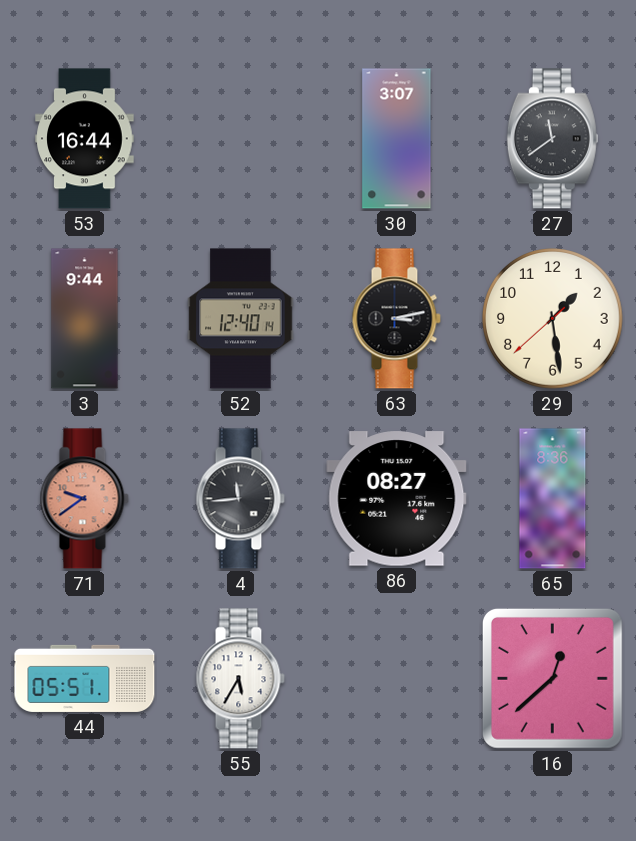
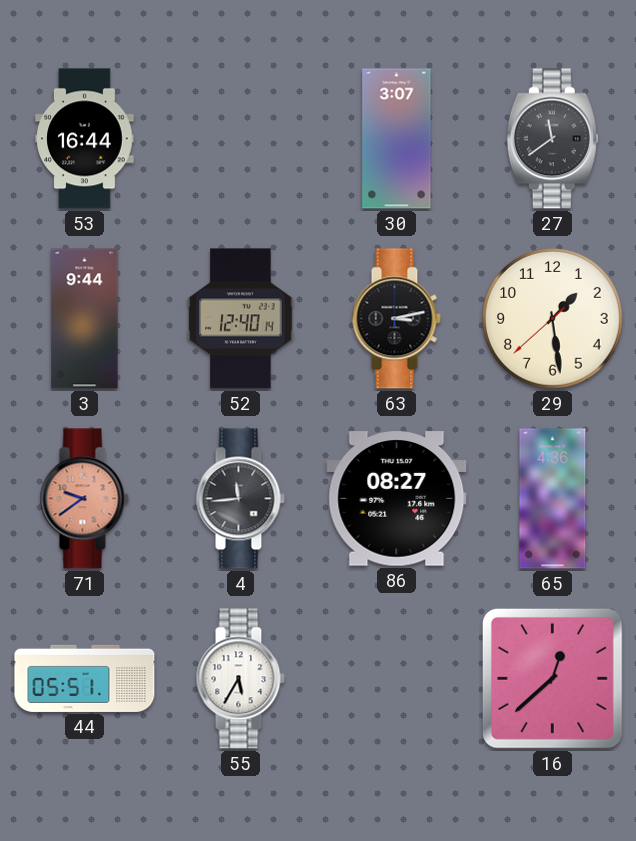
65: 8:36 -> 4:36 (553, 499)
